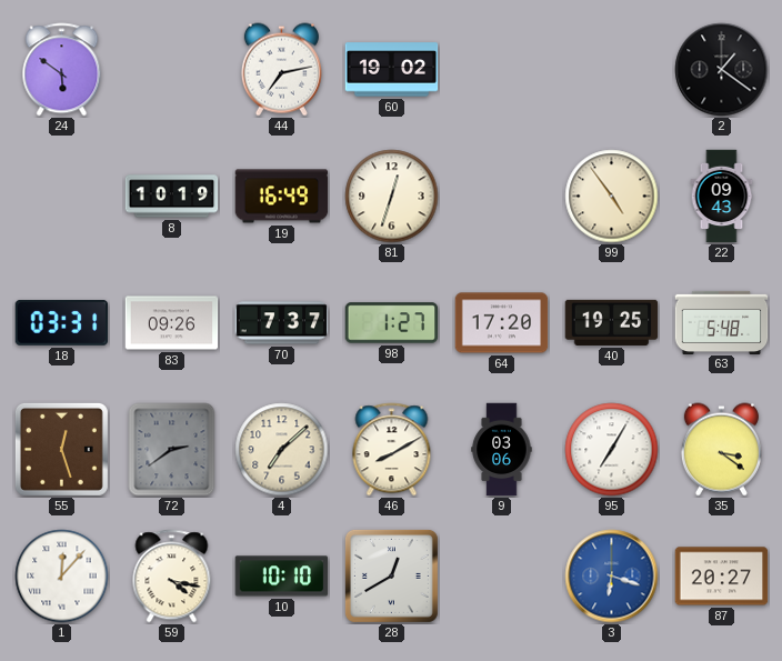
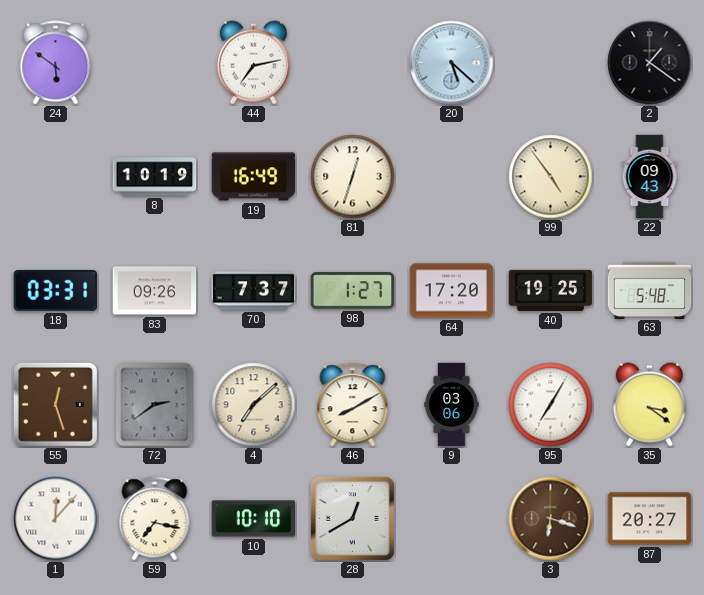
60: 19:02 -> none (392, 70)
20: none -> 5:22 (452, 63)
59: 4:17 -> 7:17 (155, 519)
3 dial: blue -> brown (551, 519)
